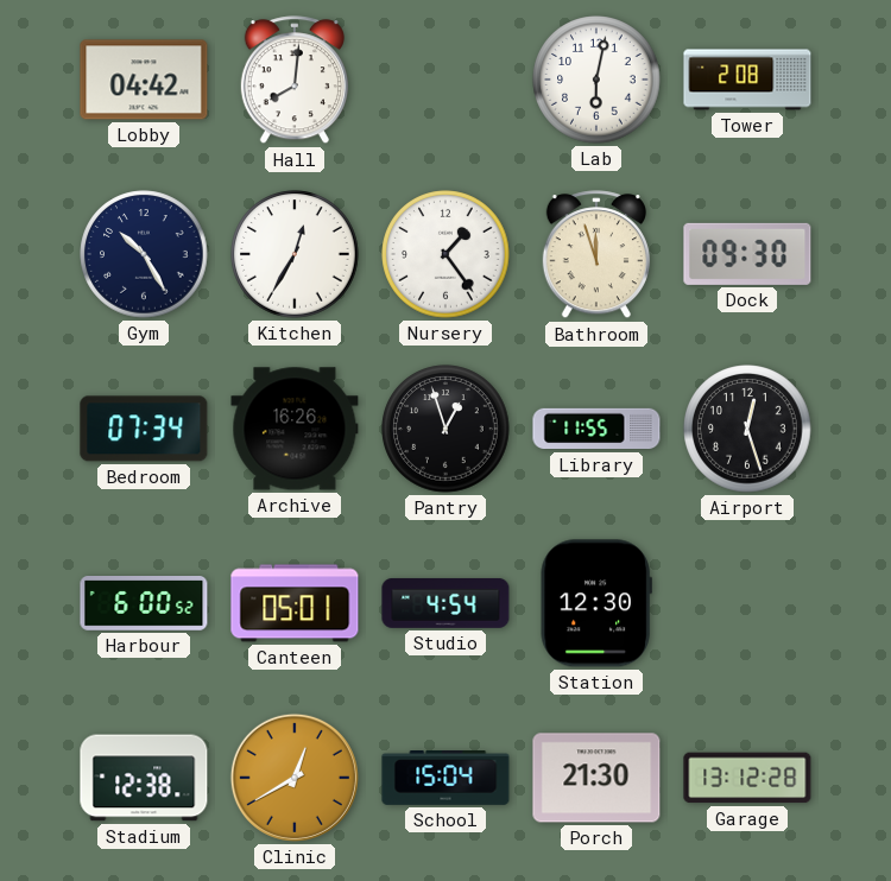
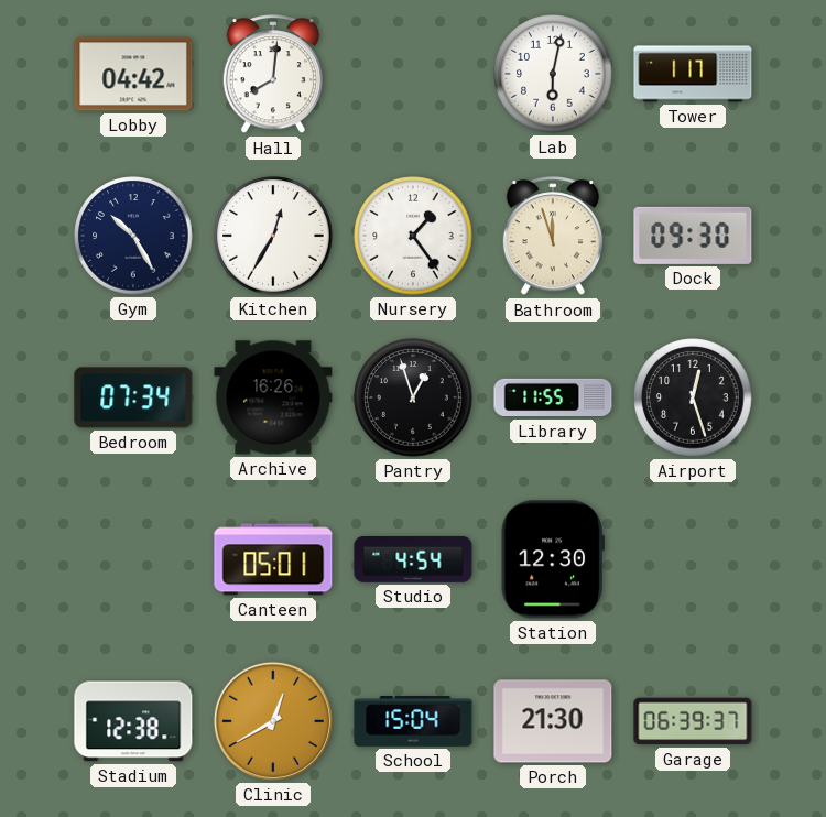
Tower: 2:08 -> 1:17 (693, 74)
Harbour: 6:00 -> none (144, 604)
Garage: 13:12 -> 06:39 (693, 721)
